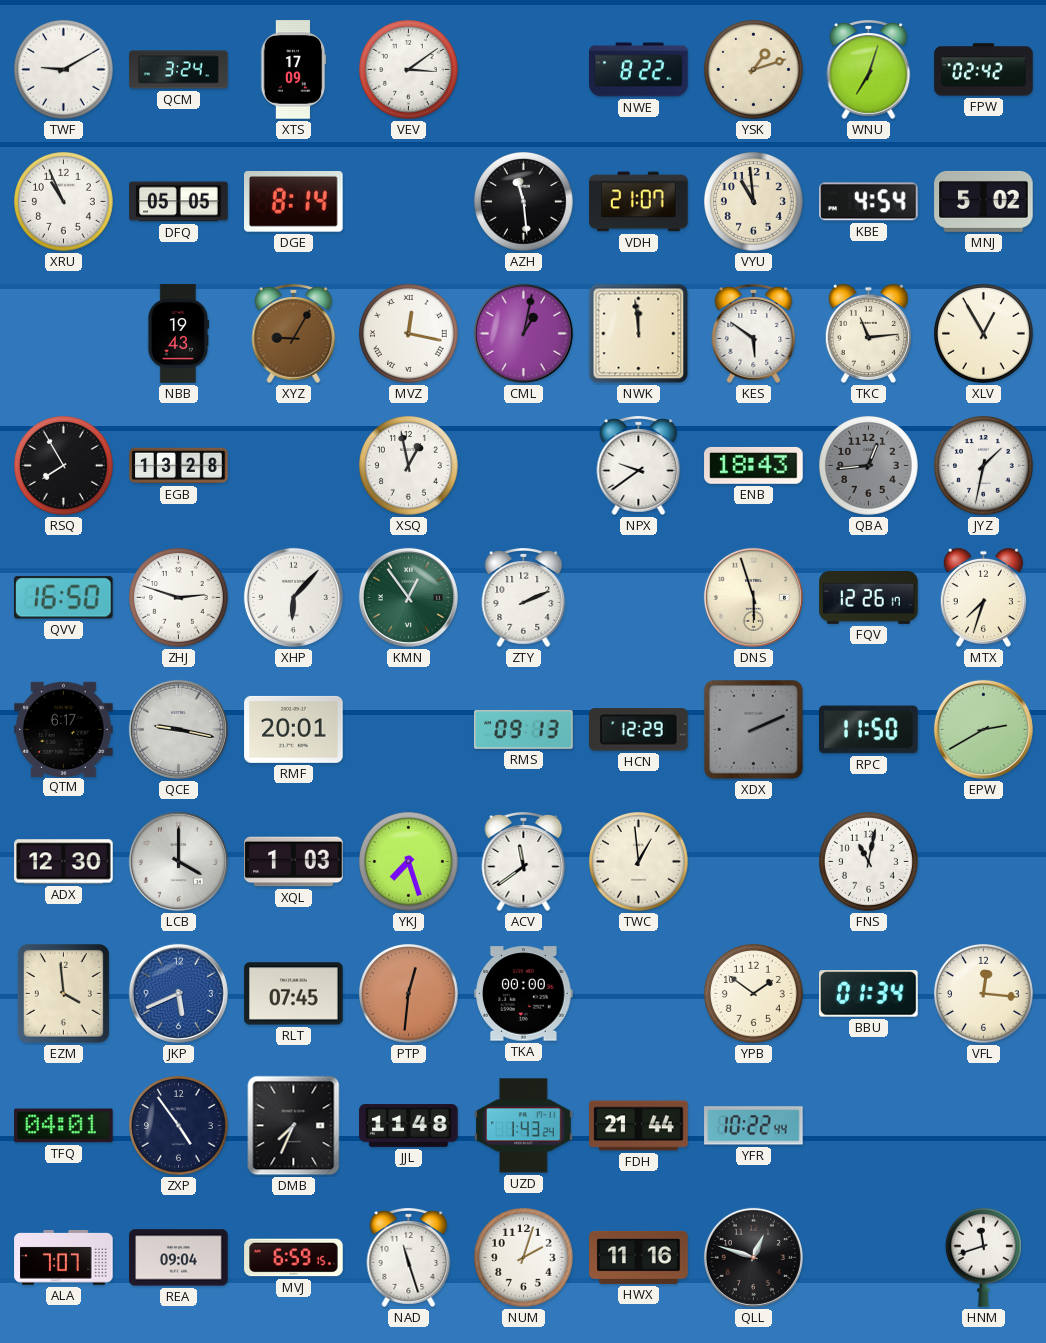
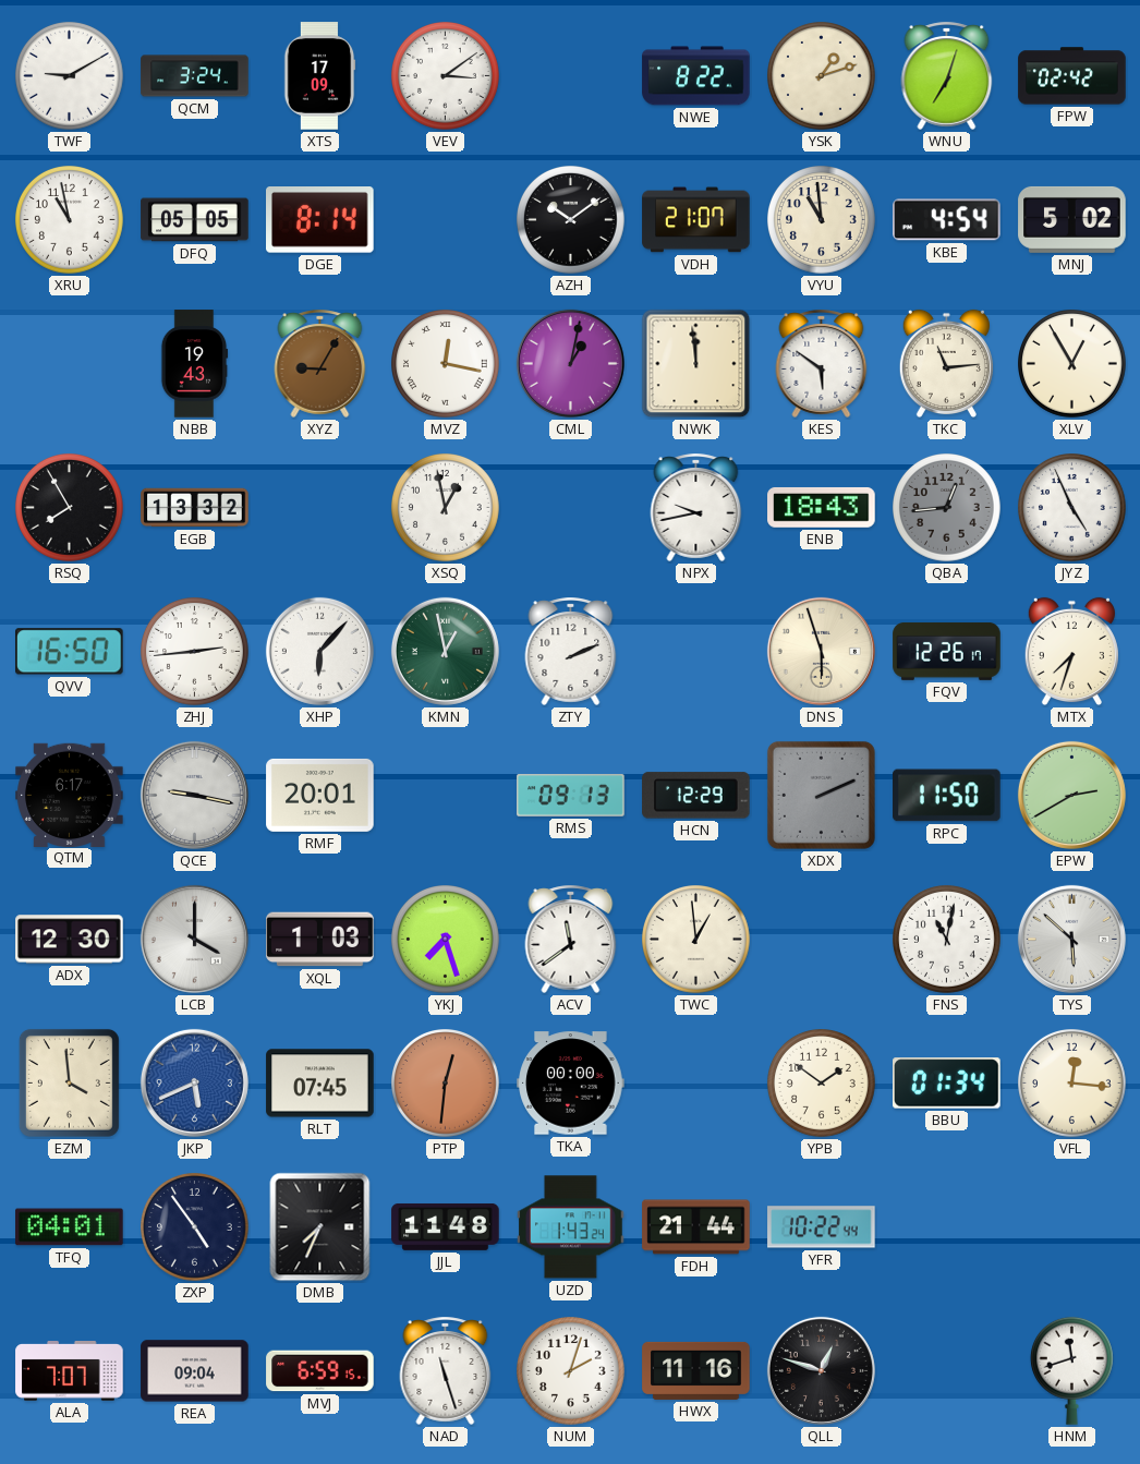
XRU: 10:56 -> 10:58 (70, 220)
AZH: 11:29 -> 10:09 (571, 220)
EGB: 13:28 -> 13:32 (195, 508)
NPX: 9:39 -> 9:43 (696, 507)
JYZ: 1:32 -> 4:56 (1072, 508)
ZHJ: 2:48 -> 2:44 (195, 652)
KMN: 12:54 -> 12:58 (445, 651)
TYS: none -> 5:52 (1071, 939)
